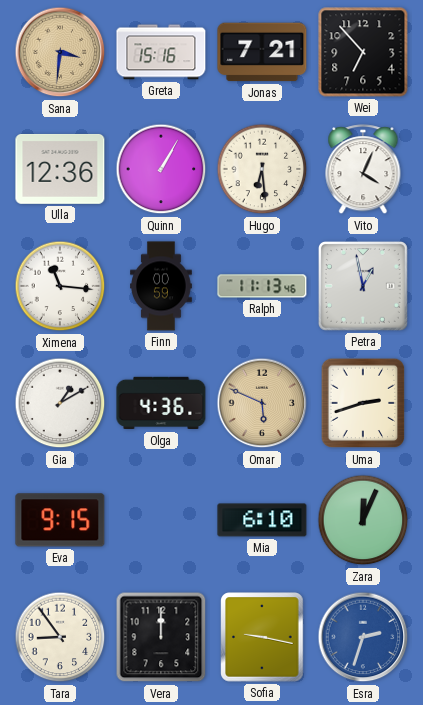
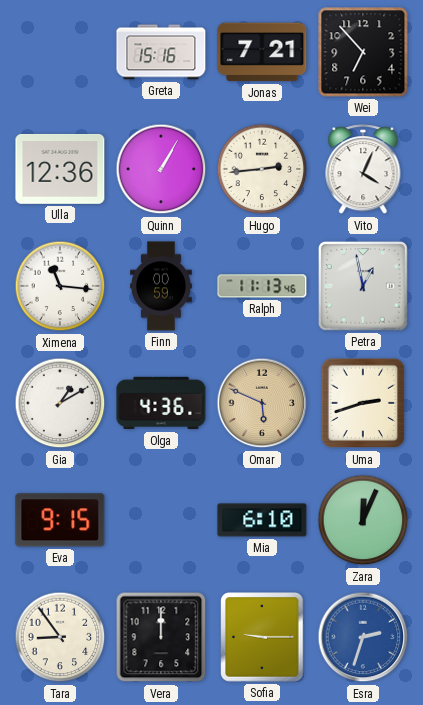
Sana: 3:31 -> none (60, 52)
Hugo: 6:29 -> 2:44 (262, 169)
Sofia: 9:17 -> 9:15 (262, 637)
